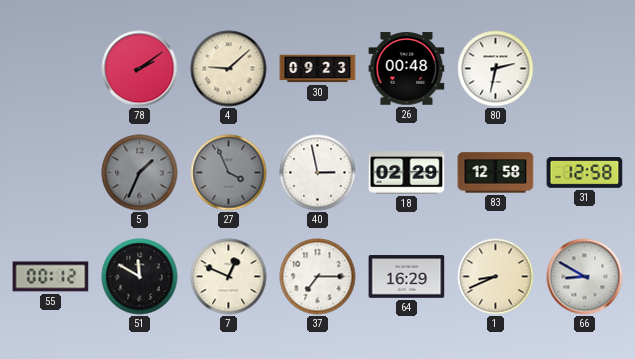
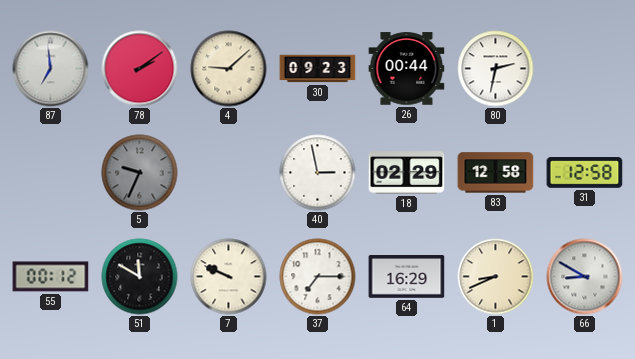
87: none -> 6:59 (51, 69)
26: 00:48 -> 00:44 (407, 69)
5: 1:34 -> 9:34 (140, 173)
27: 3:56 -> none (229, 173)
7: 12:49 -> 9:49 (229, 277)
